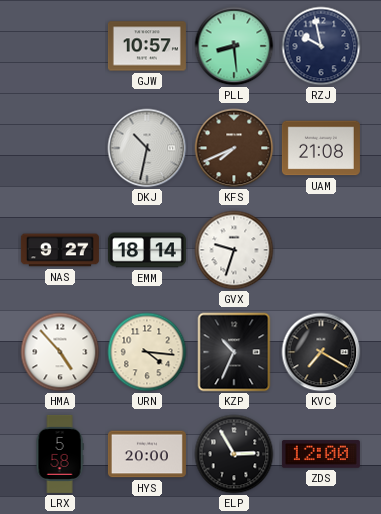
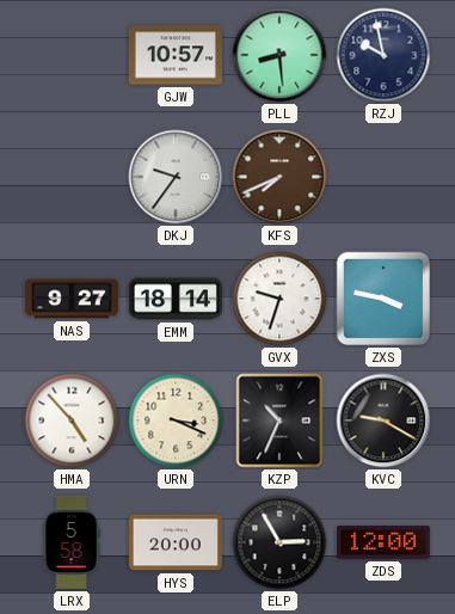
DKJ: 10:32 -> 9:36 (176, 177)
UAM: 21:08 -> none (321, 148)
ZXS: none -> 3:47 (383, 299)
URN: 4:16 -> 3:19 (176, 420)
KVC: 7:20 -> 9:20 (383, 420)
